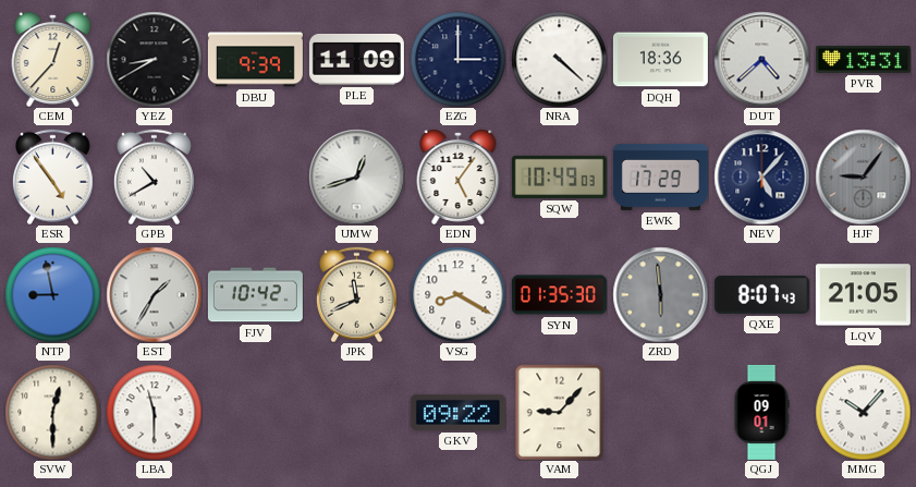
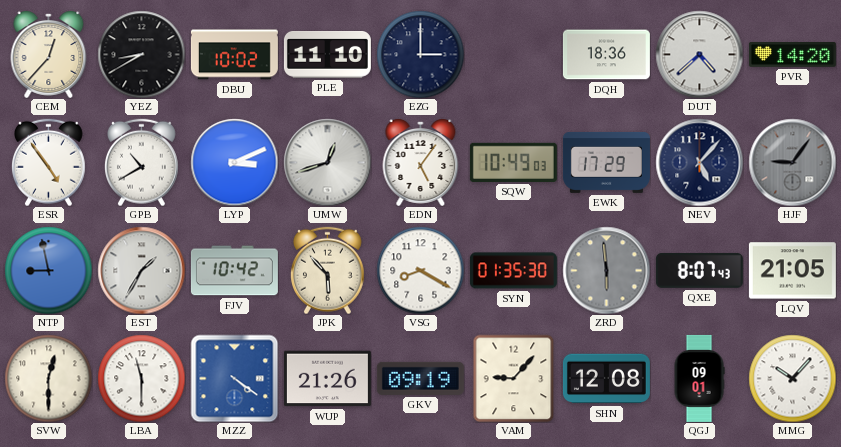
DBU: 9:39 -> 10:02 (234, 55)
PLE: 11:09 -> 11:10 (327, 55)
NRA: 4:22 -> none (559, 59)
PVR: 13:31 -> 14:20 (792, 55)
LYP: none -> 3:11 (234, 162)
JPK: 11:41 -> 5:53 (327, 270)
MZZ: none -> 4:21 (234, 378)
WUP: none -> 21:26 (327, 379)
GKV: 09:22 -> 09:19 (420, 378)
SHN: none -> 12:08 (606, 379)
